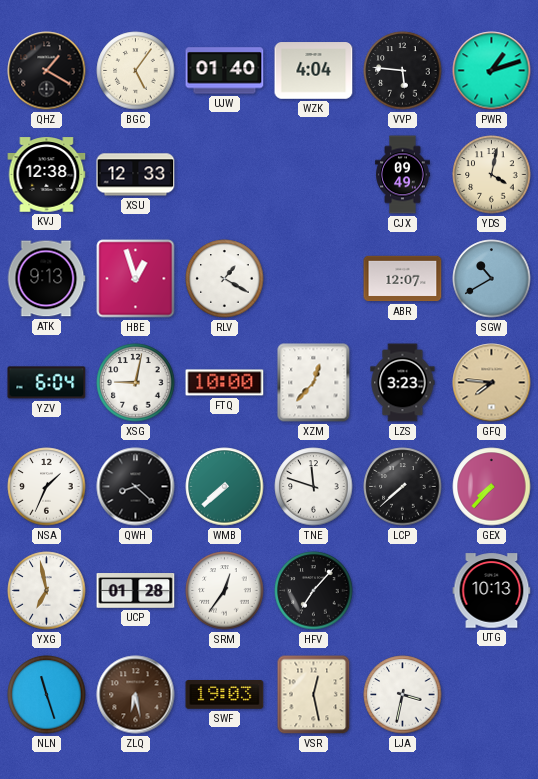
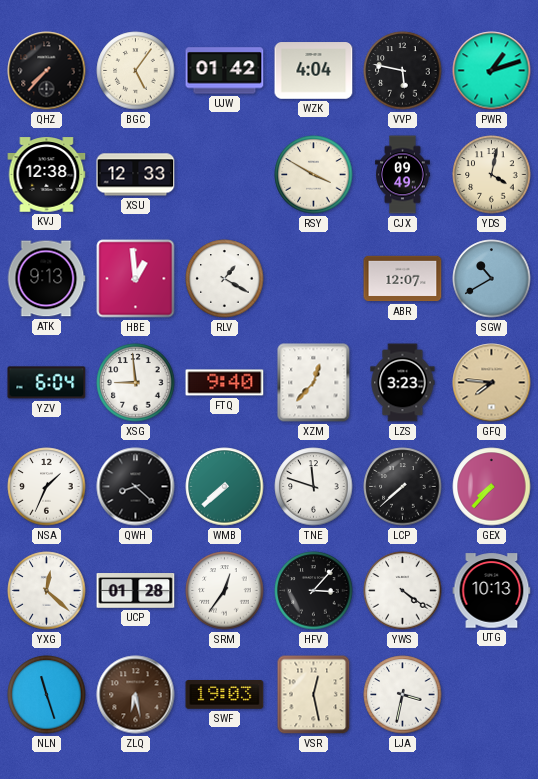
QHZ: 1:20 -> 7:37 (47, 71)
UJW: 01:40 -> 01:42 (225, 71)
VVP: 5:46 -> 5:47 (403, 71)
RSY: none -> 3:50 (314, 175)
HBE: 12:57 -> 12:59 (136, 279)
XSG: 9:02 -> 8:59 (136, 383)
FTQ: 10:00 -> 9:40 (225, 383)
YXG: 6:58 -> 12:22 (47, 591)
HFV: 7:07 -> 3:07 (314, 591)
YWS: none -> 4:21 (403, 591)
